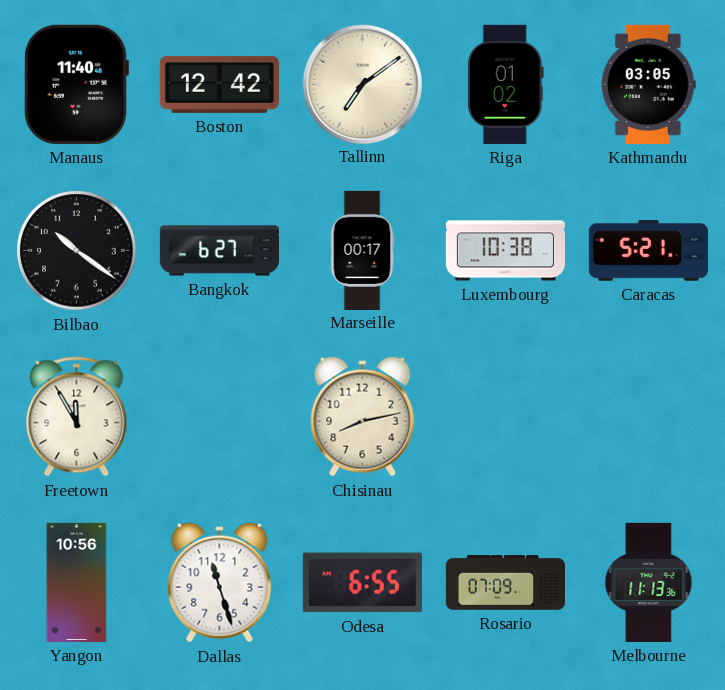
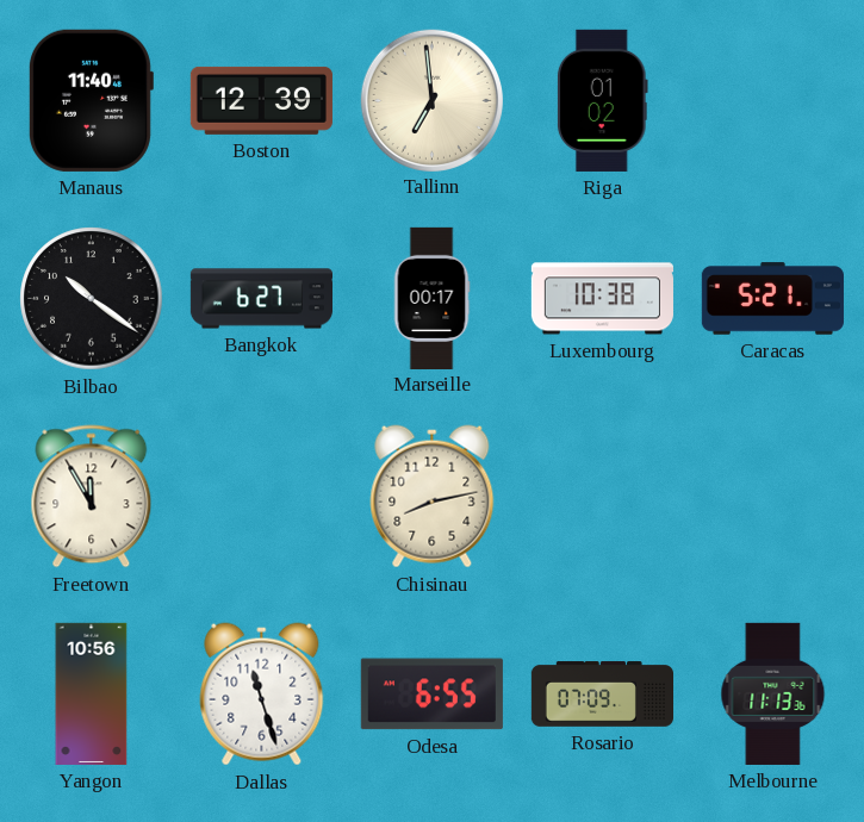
Boston: 12:42 -> 12:39 (261, 100)
Tallinn: 7:09 -> 6:59 (431, 100)
Kathmandu: 03:05 -> none (648, 84)
